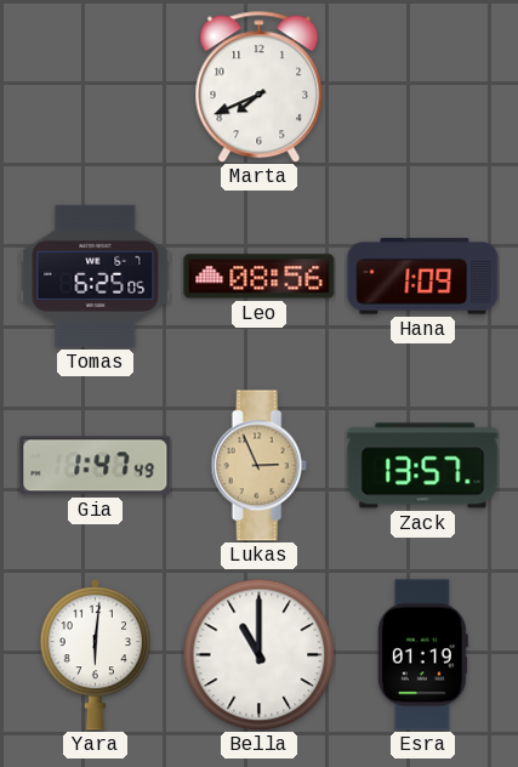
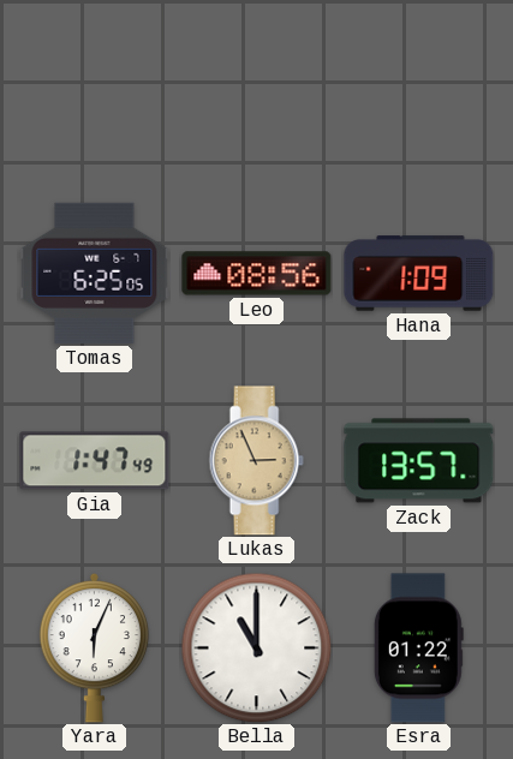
Marta: 7:41 -> none (260, 87)
Yara: 6:01 -> 6:04 (95, 647)
Esra: 01:19 -> 01:22 (418, 649)
